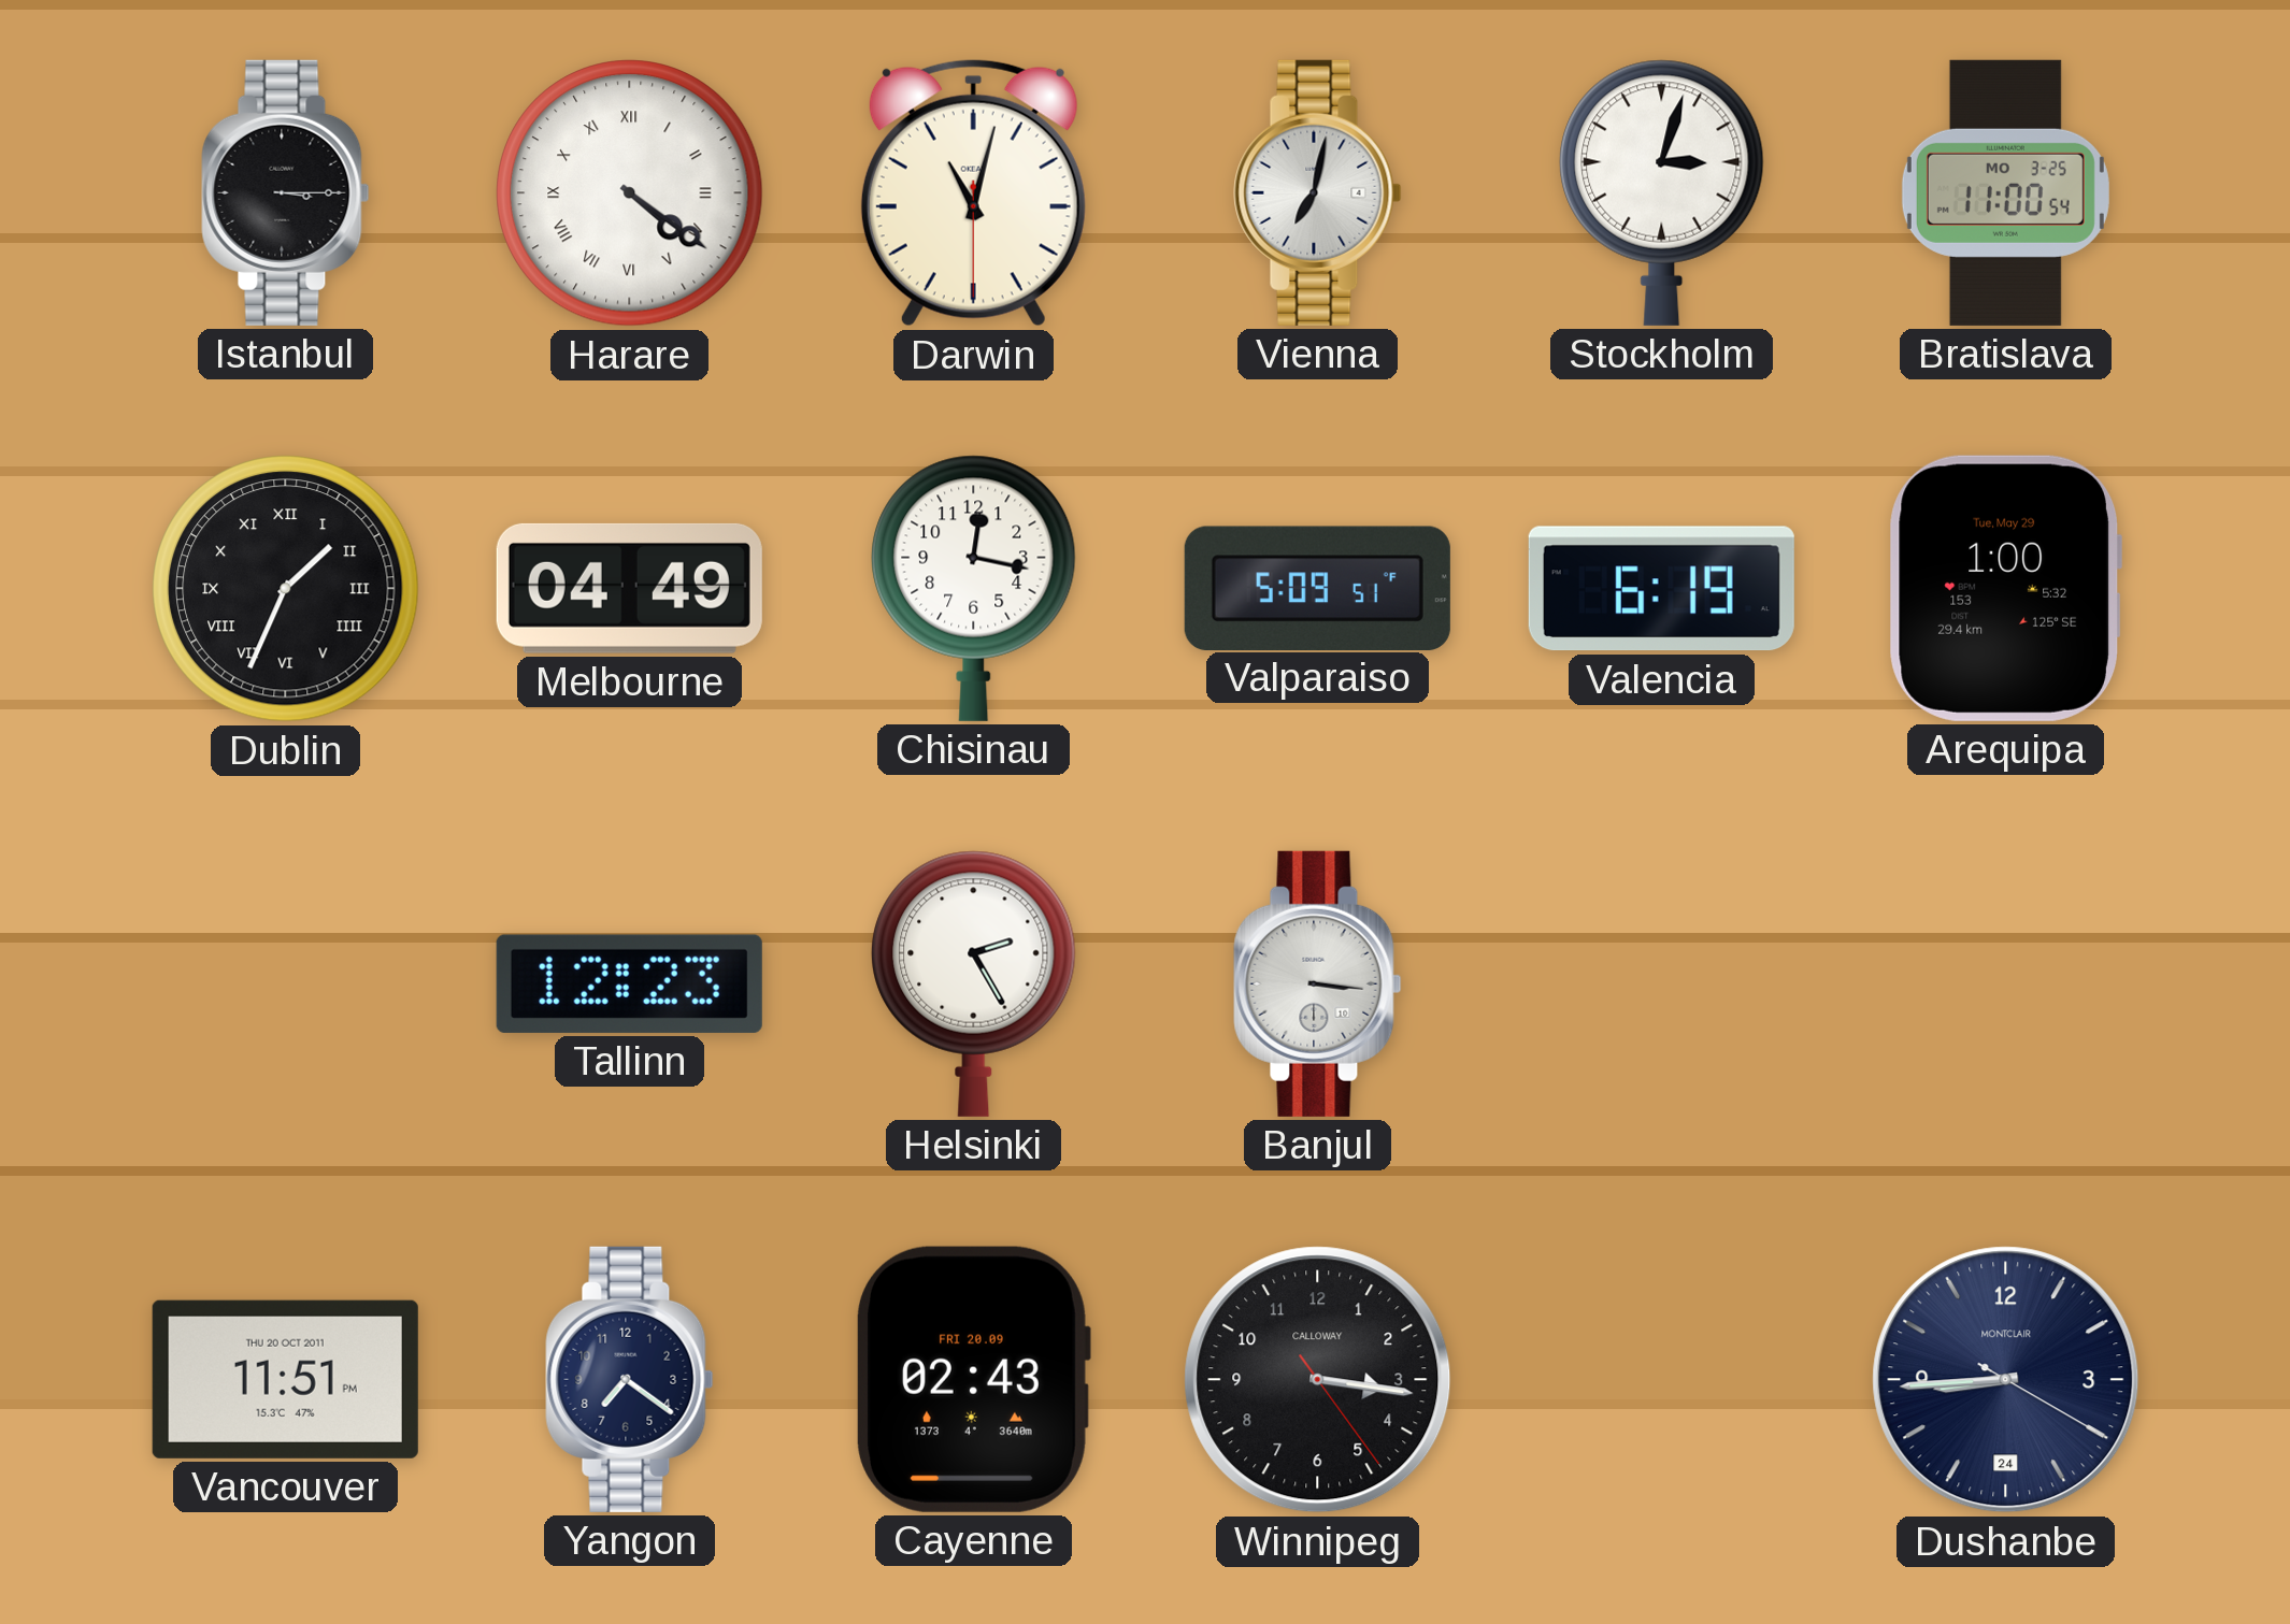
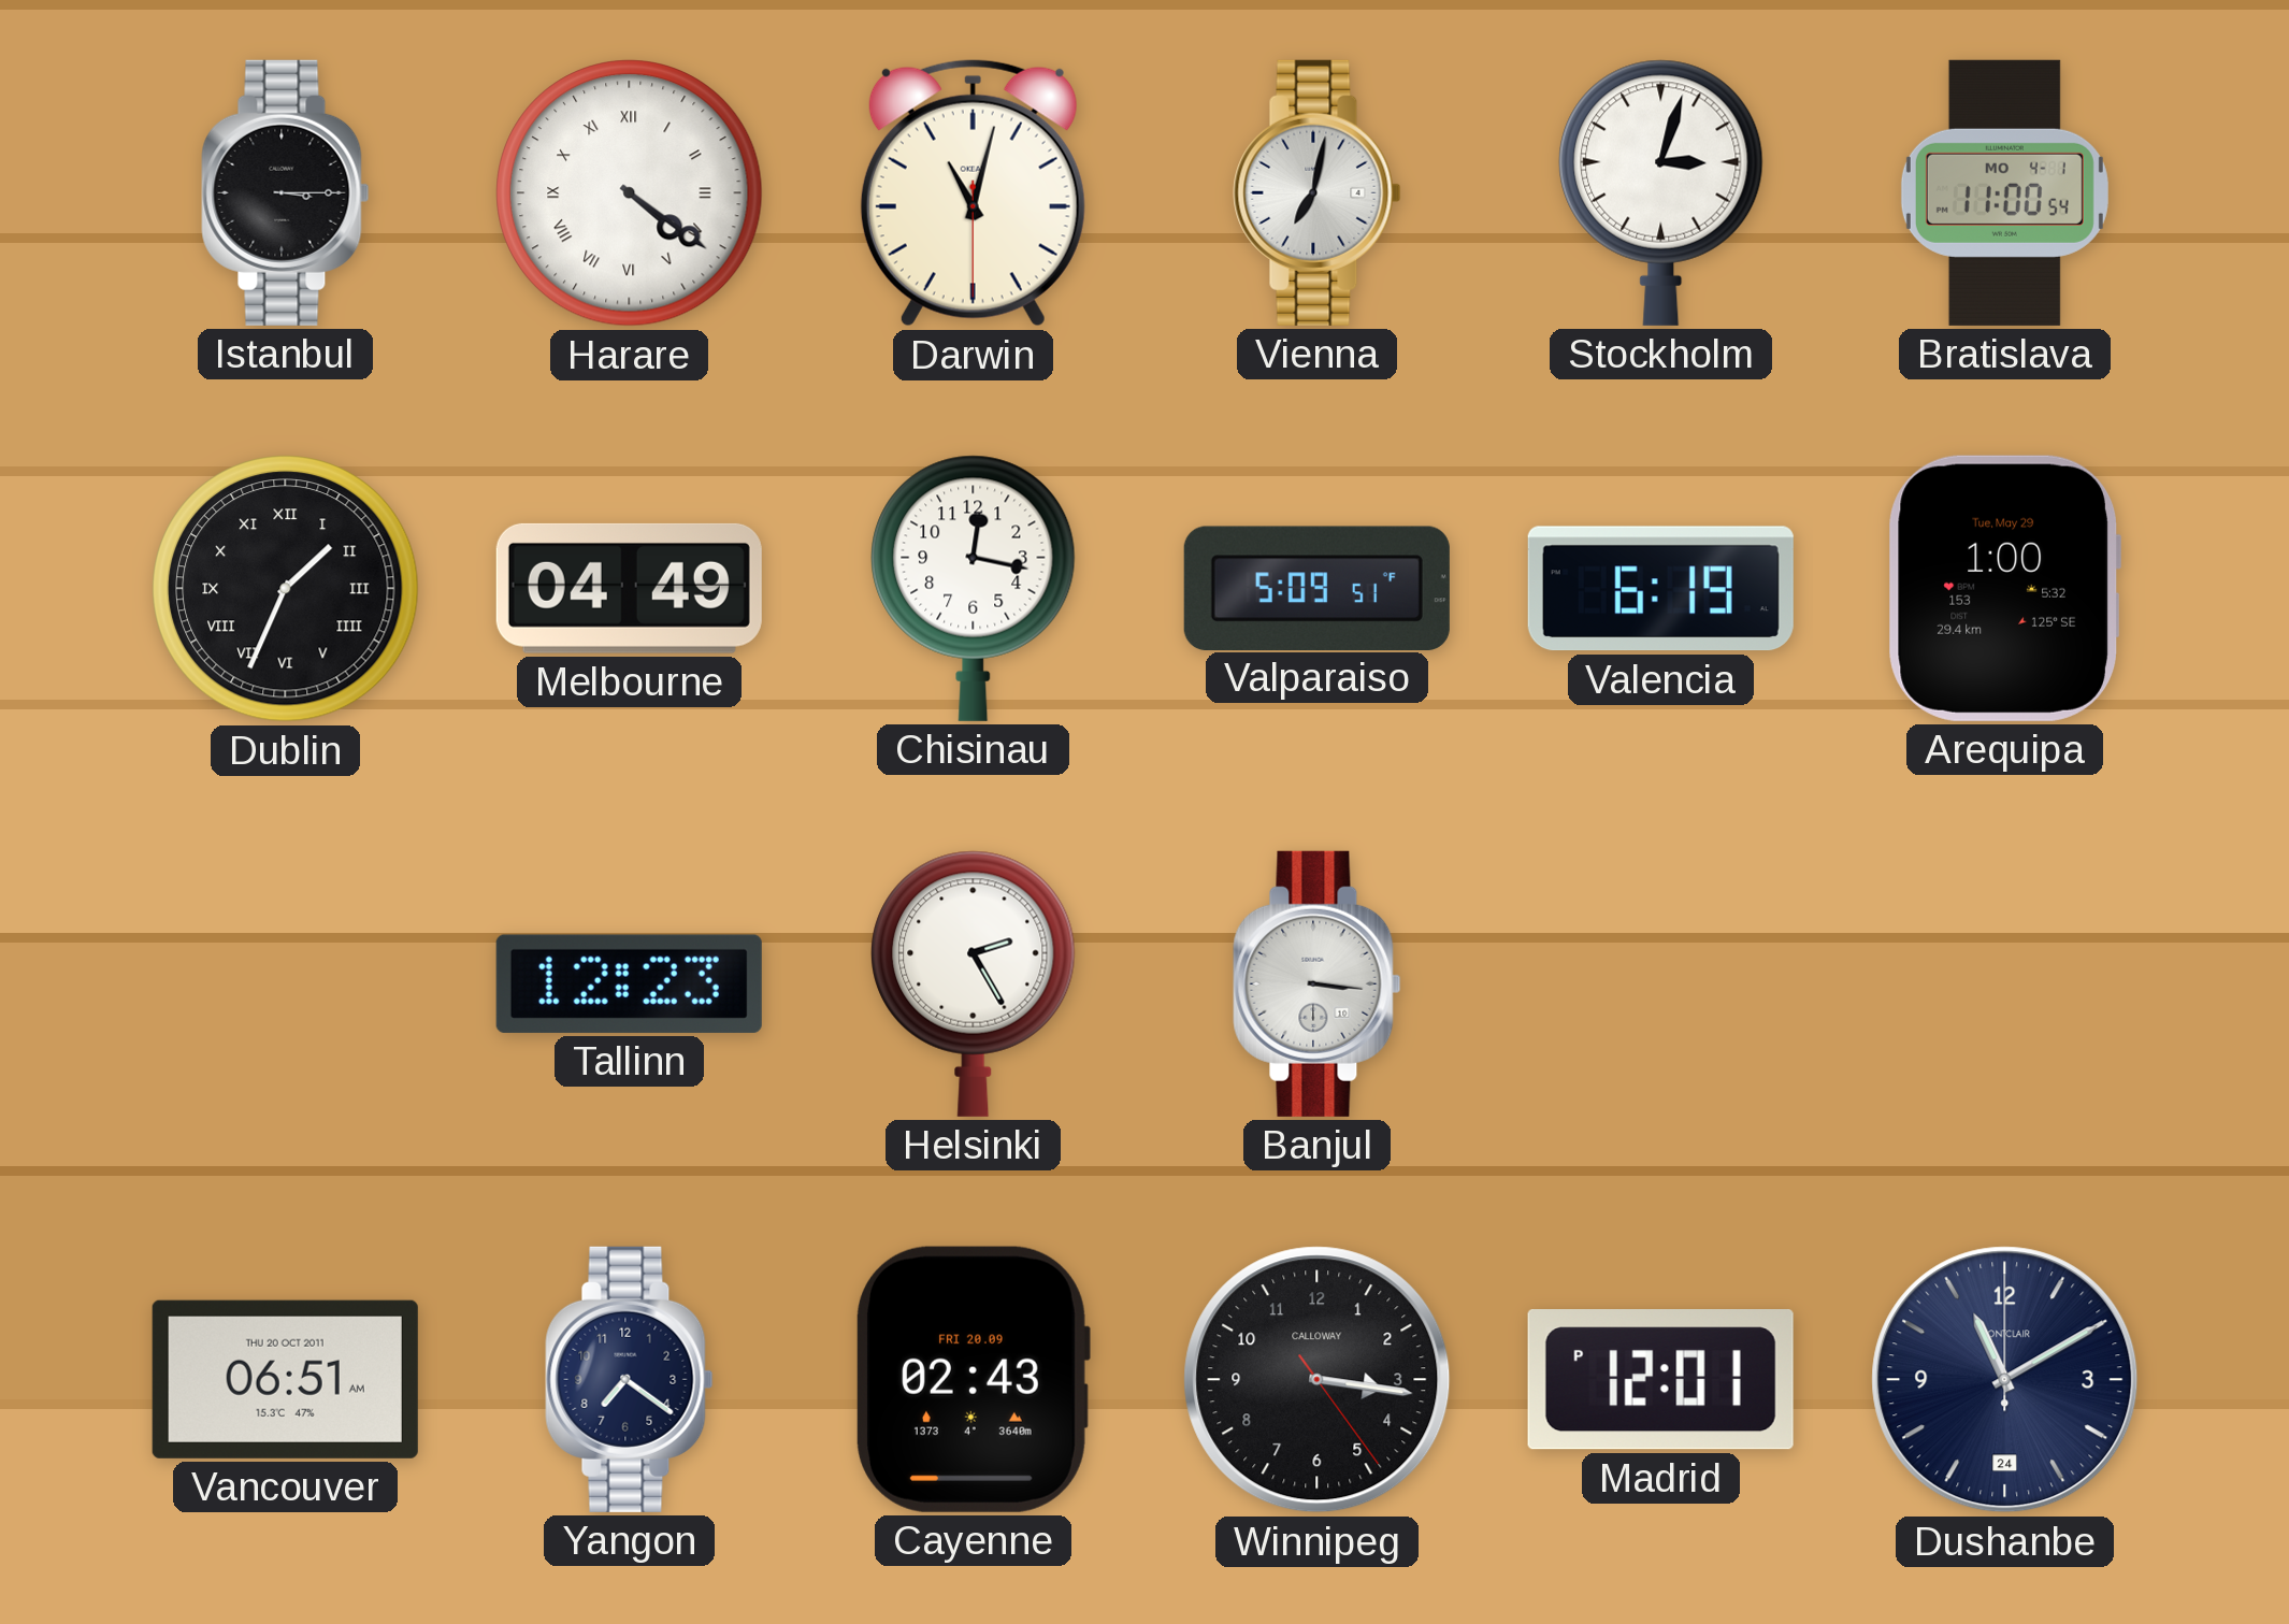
Bratislava date: MO 3-25 -> MO 4-1 (2004, 192)
Vancouver: 11:51 -> 06:51 (285, 1379)
Madrid: none -> 12:01 (1660, 1380)
Dushanbe: 8:44 -> 11:10 (2005, 1380)
